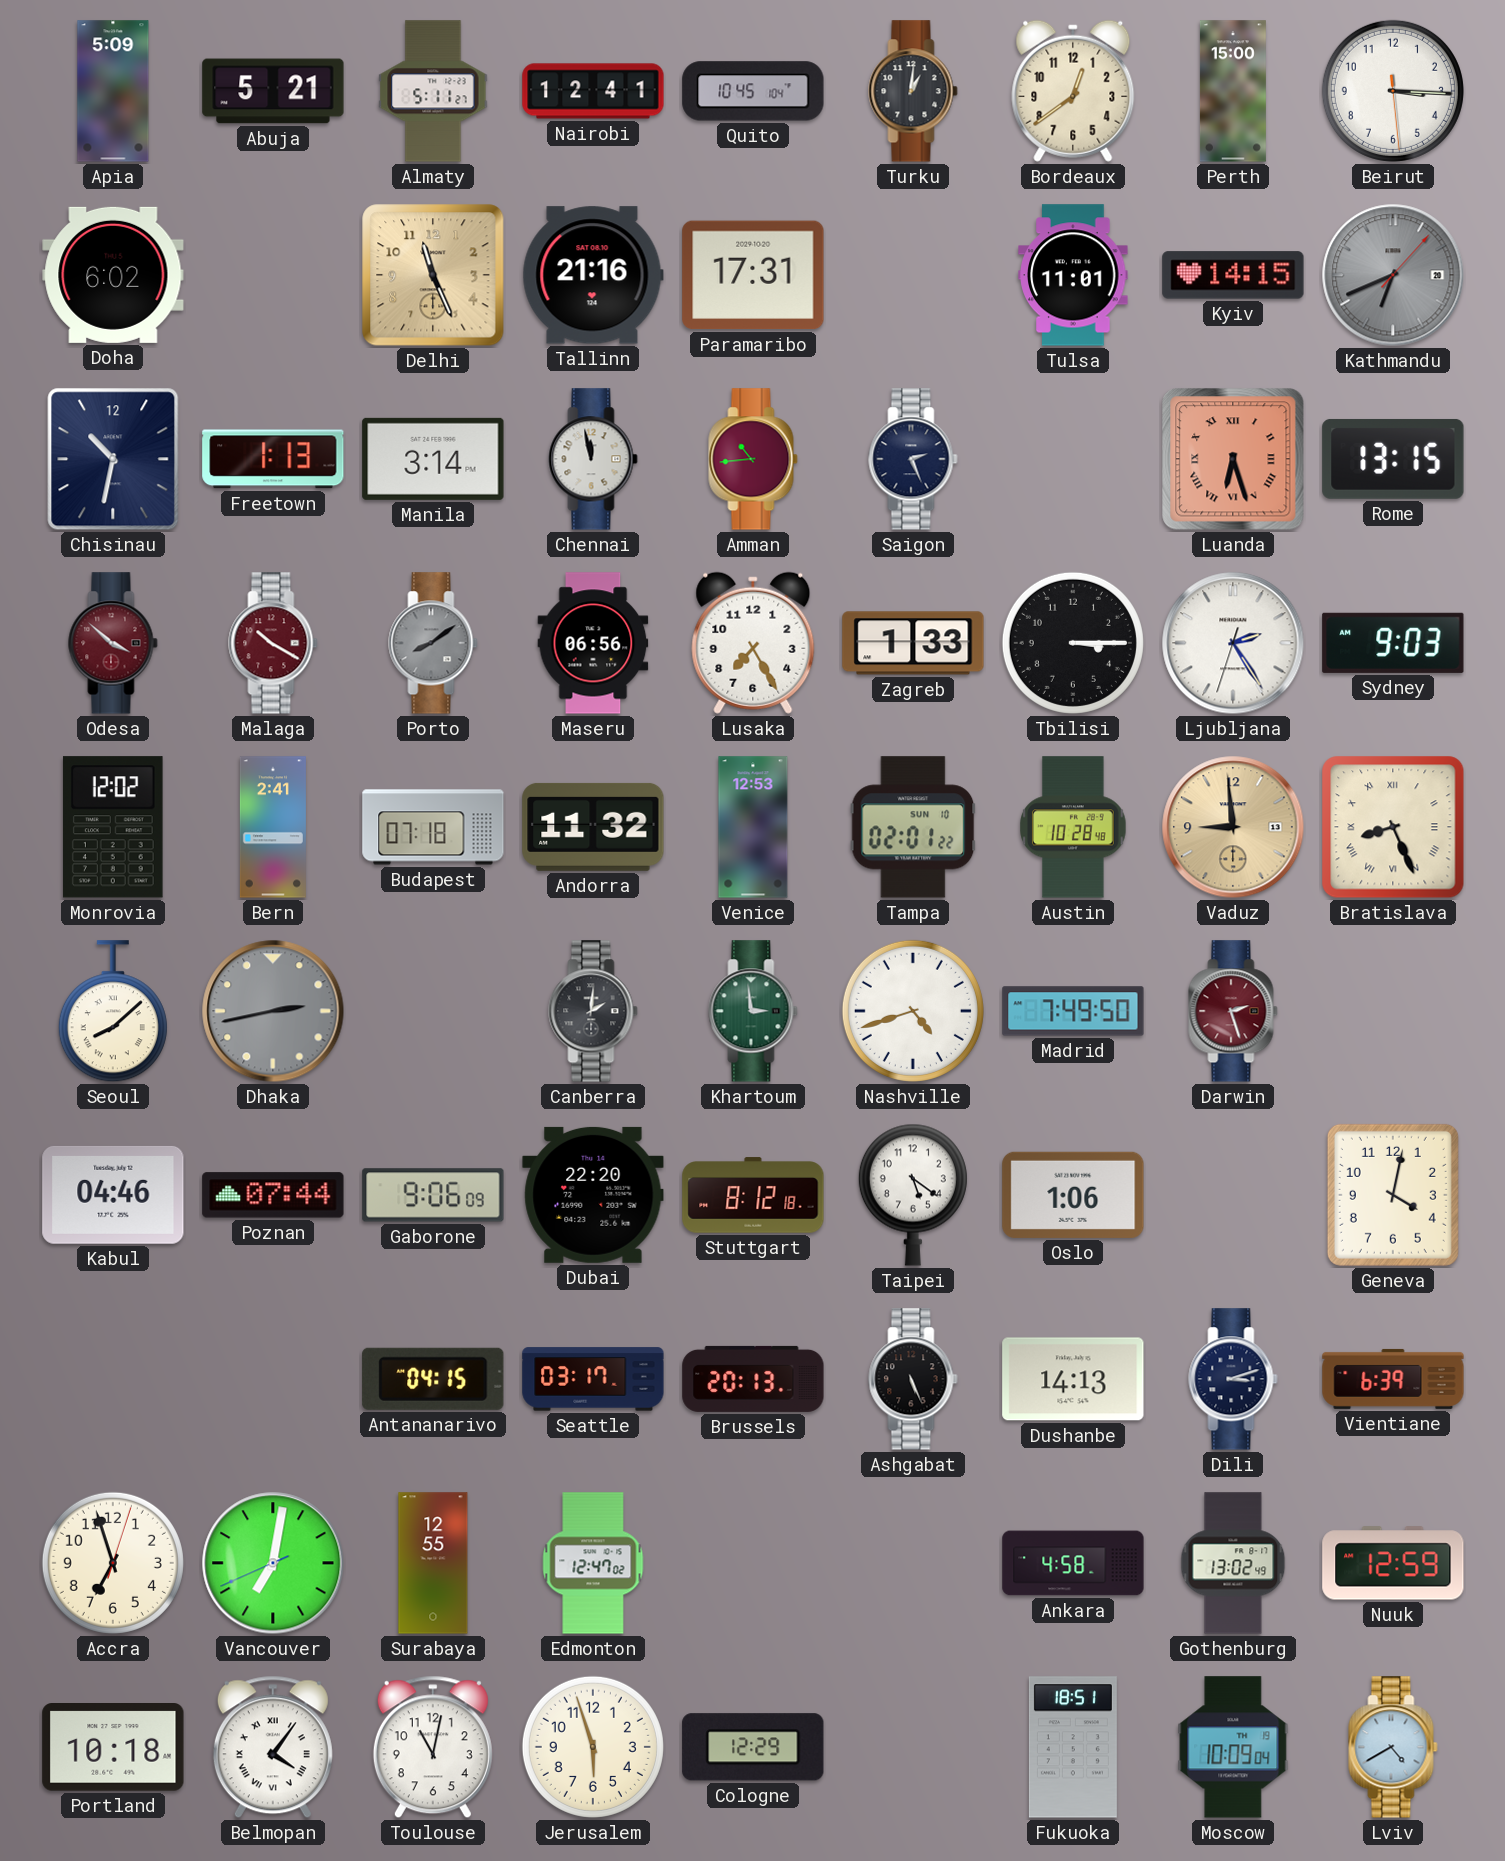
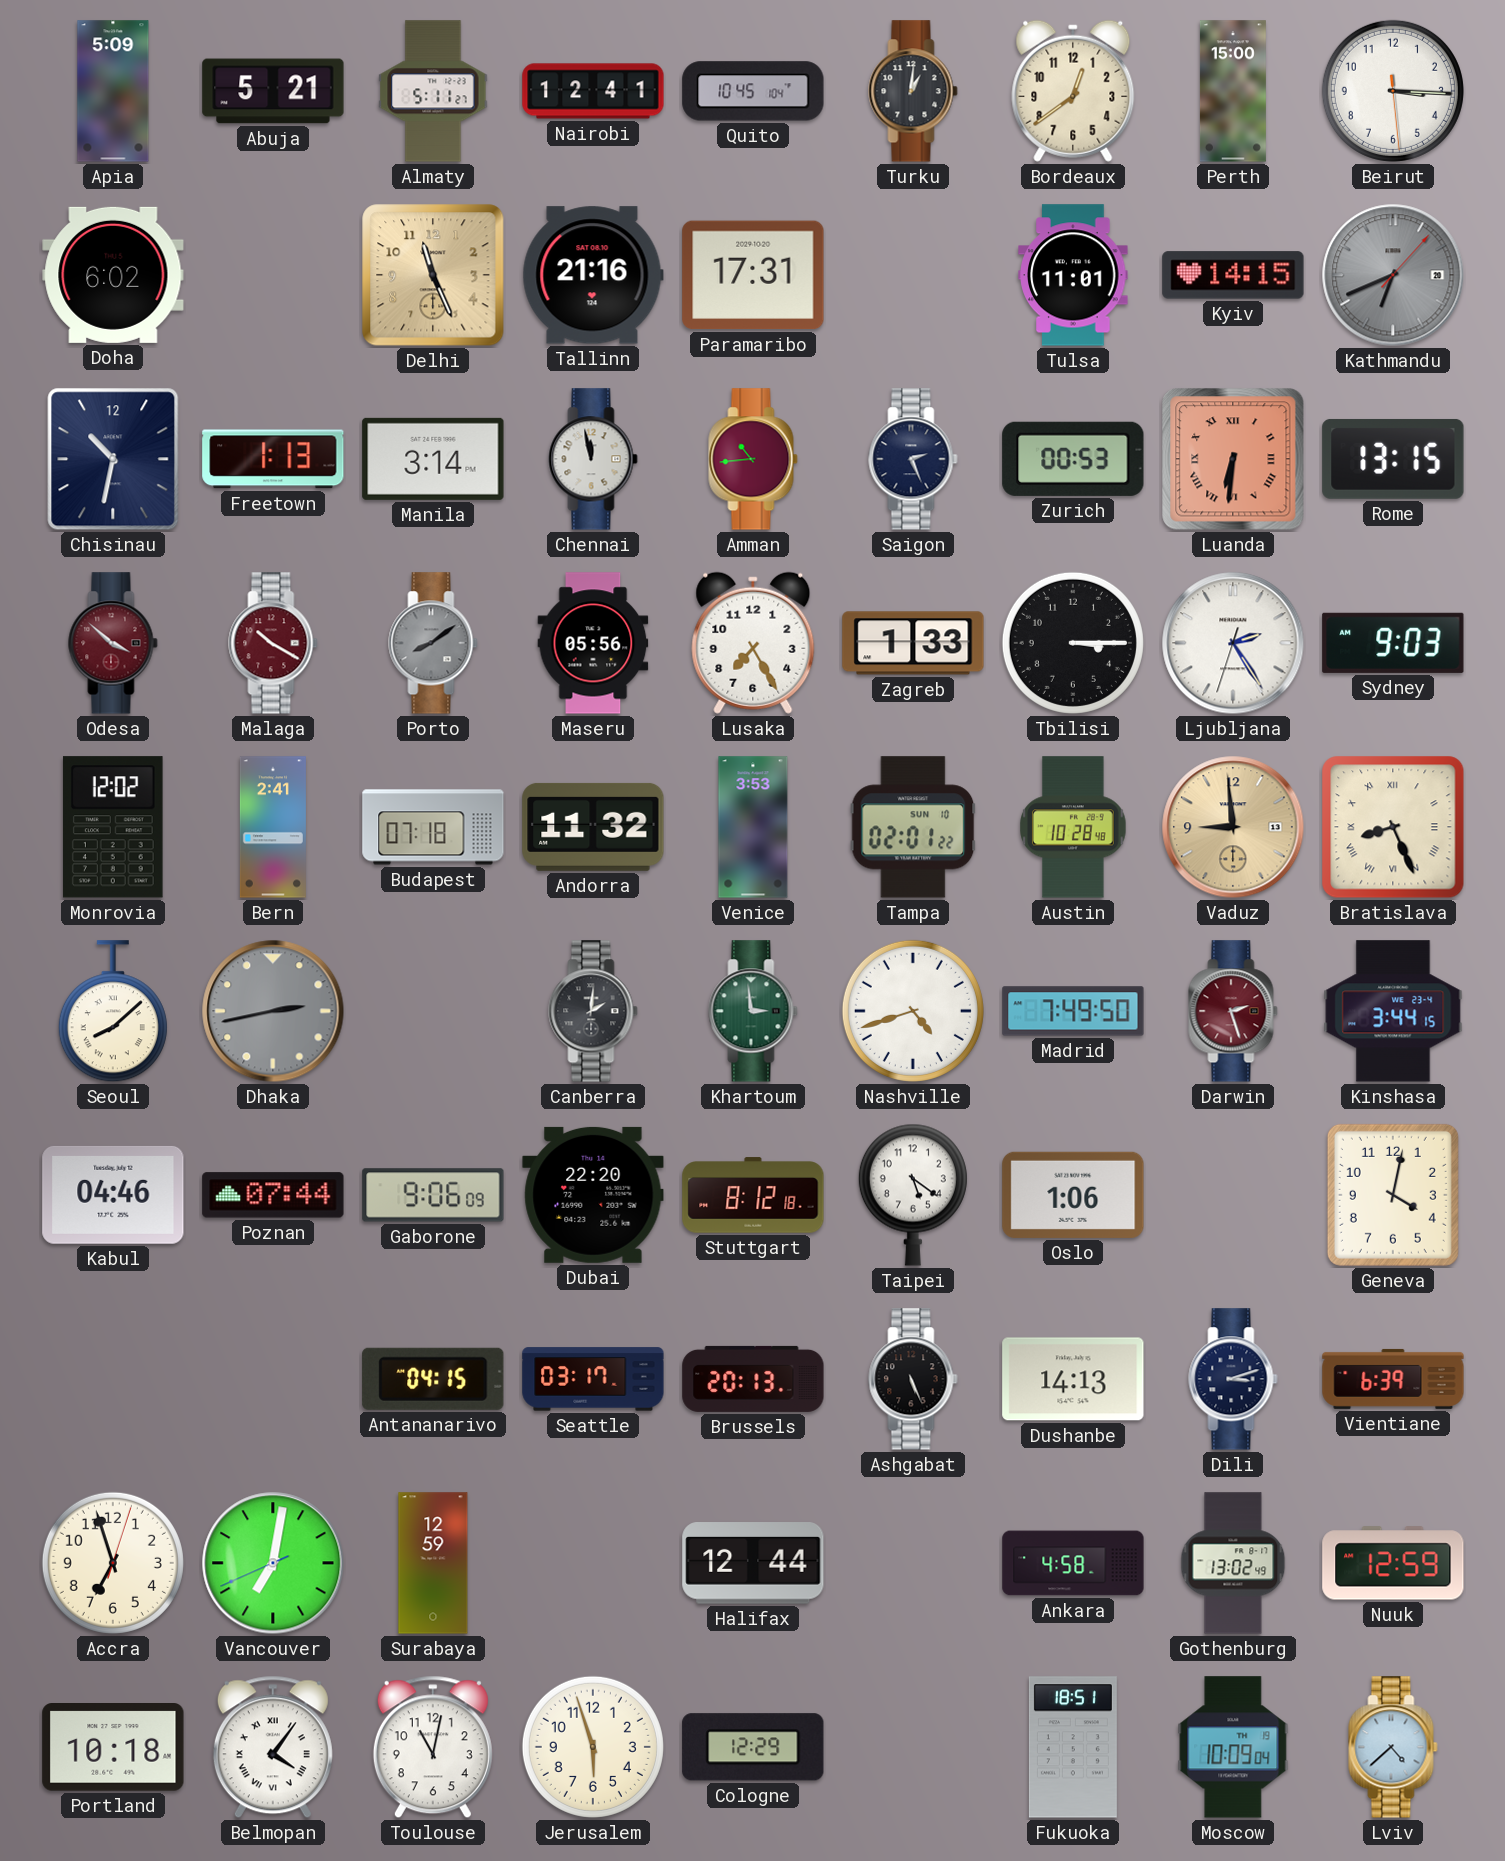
Zurich: none -> 00:53 (1073, 459)
Luanda: 6:27 -> 6:31 (1233, 459)
Maseru: 06:56 -> 05:56 (593, 643)
Venice: 12:53 -> 3:53 (753, 827)
Kinshasa: none -> 3:44 (1393, 1011)
Surabaya: 12:55 -> 12:59 (433, 1563)
Edmonton: 12:47 -> none (593, 1563)
Halifax: none -> 12:44 (753, 1563)
Lviv: 4:40 -> 4:38 (1393, 1747)
